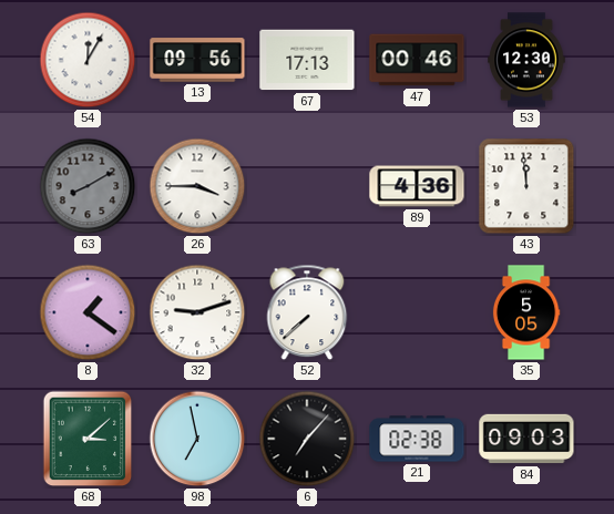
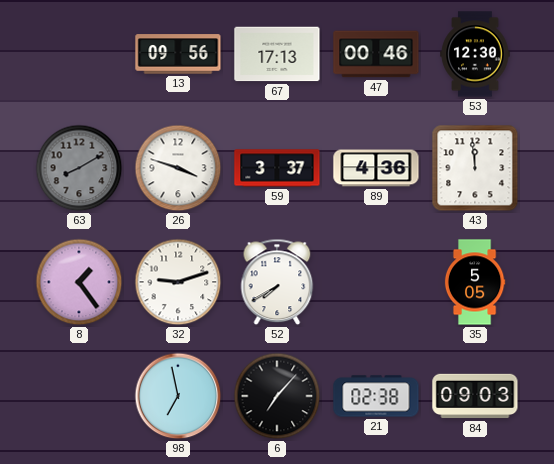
54: 12:05 -> none (88, 60)
26: 3:45 -> 3:48 (178, 168)
59: none -> 3:37 (277, 168)
8: 1:21 -> 1:24 (79, 282)
52: 7:38 -> 7:40 (277, 282)
68: 3:08 -> none (88, 439)
